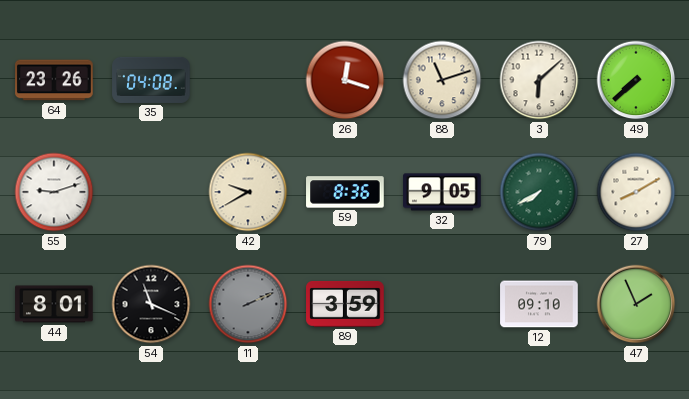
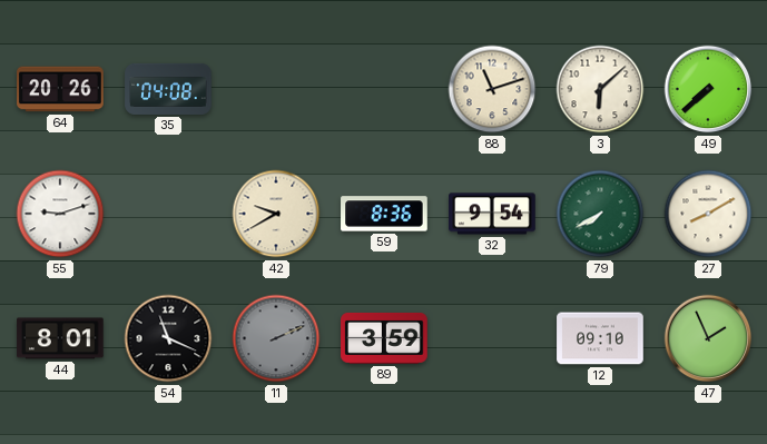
64: 23:26 -> 20:26 (60, 89)
26: 12:18 -> none (345, 80)
32: 9:05 -> 9:54 (492, 214)
